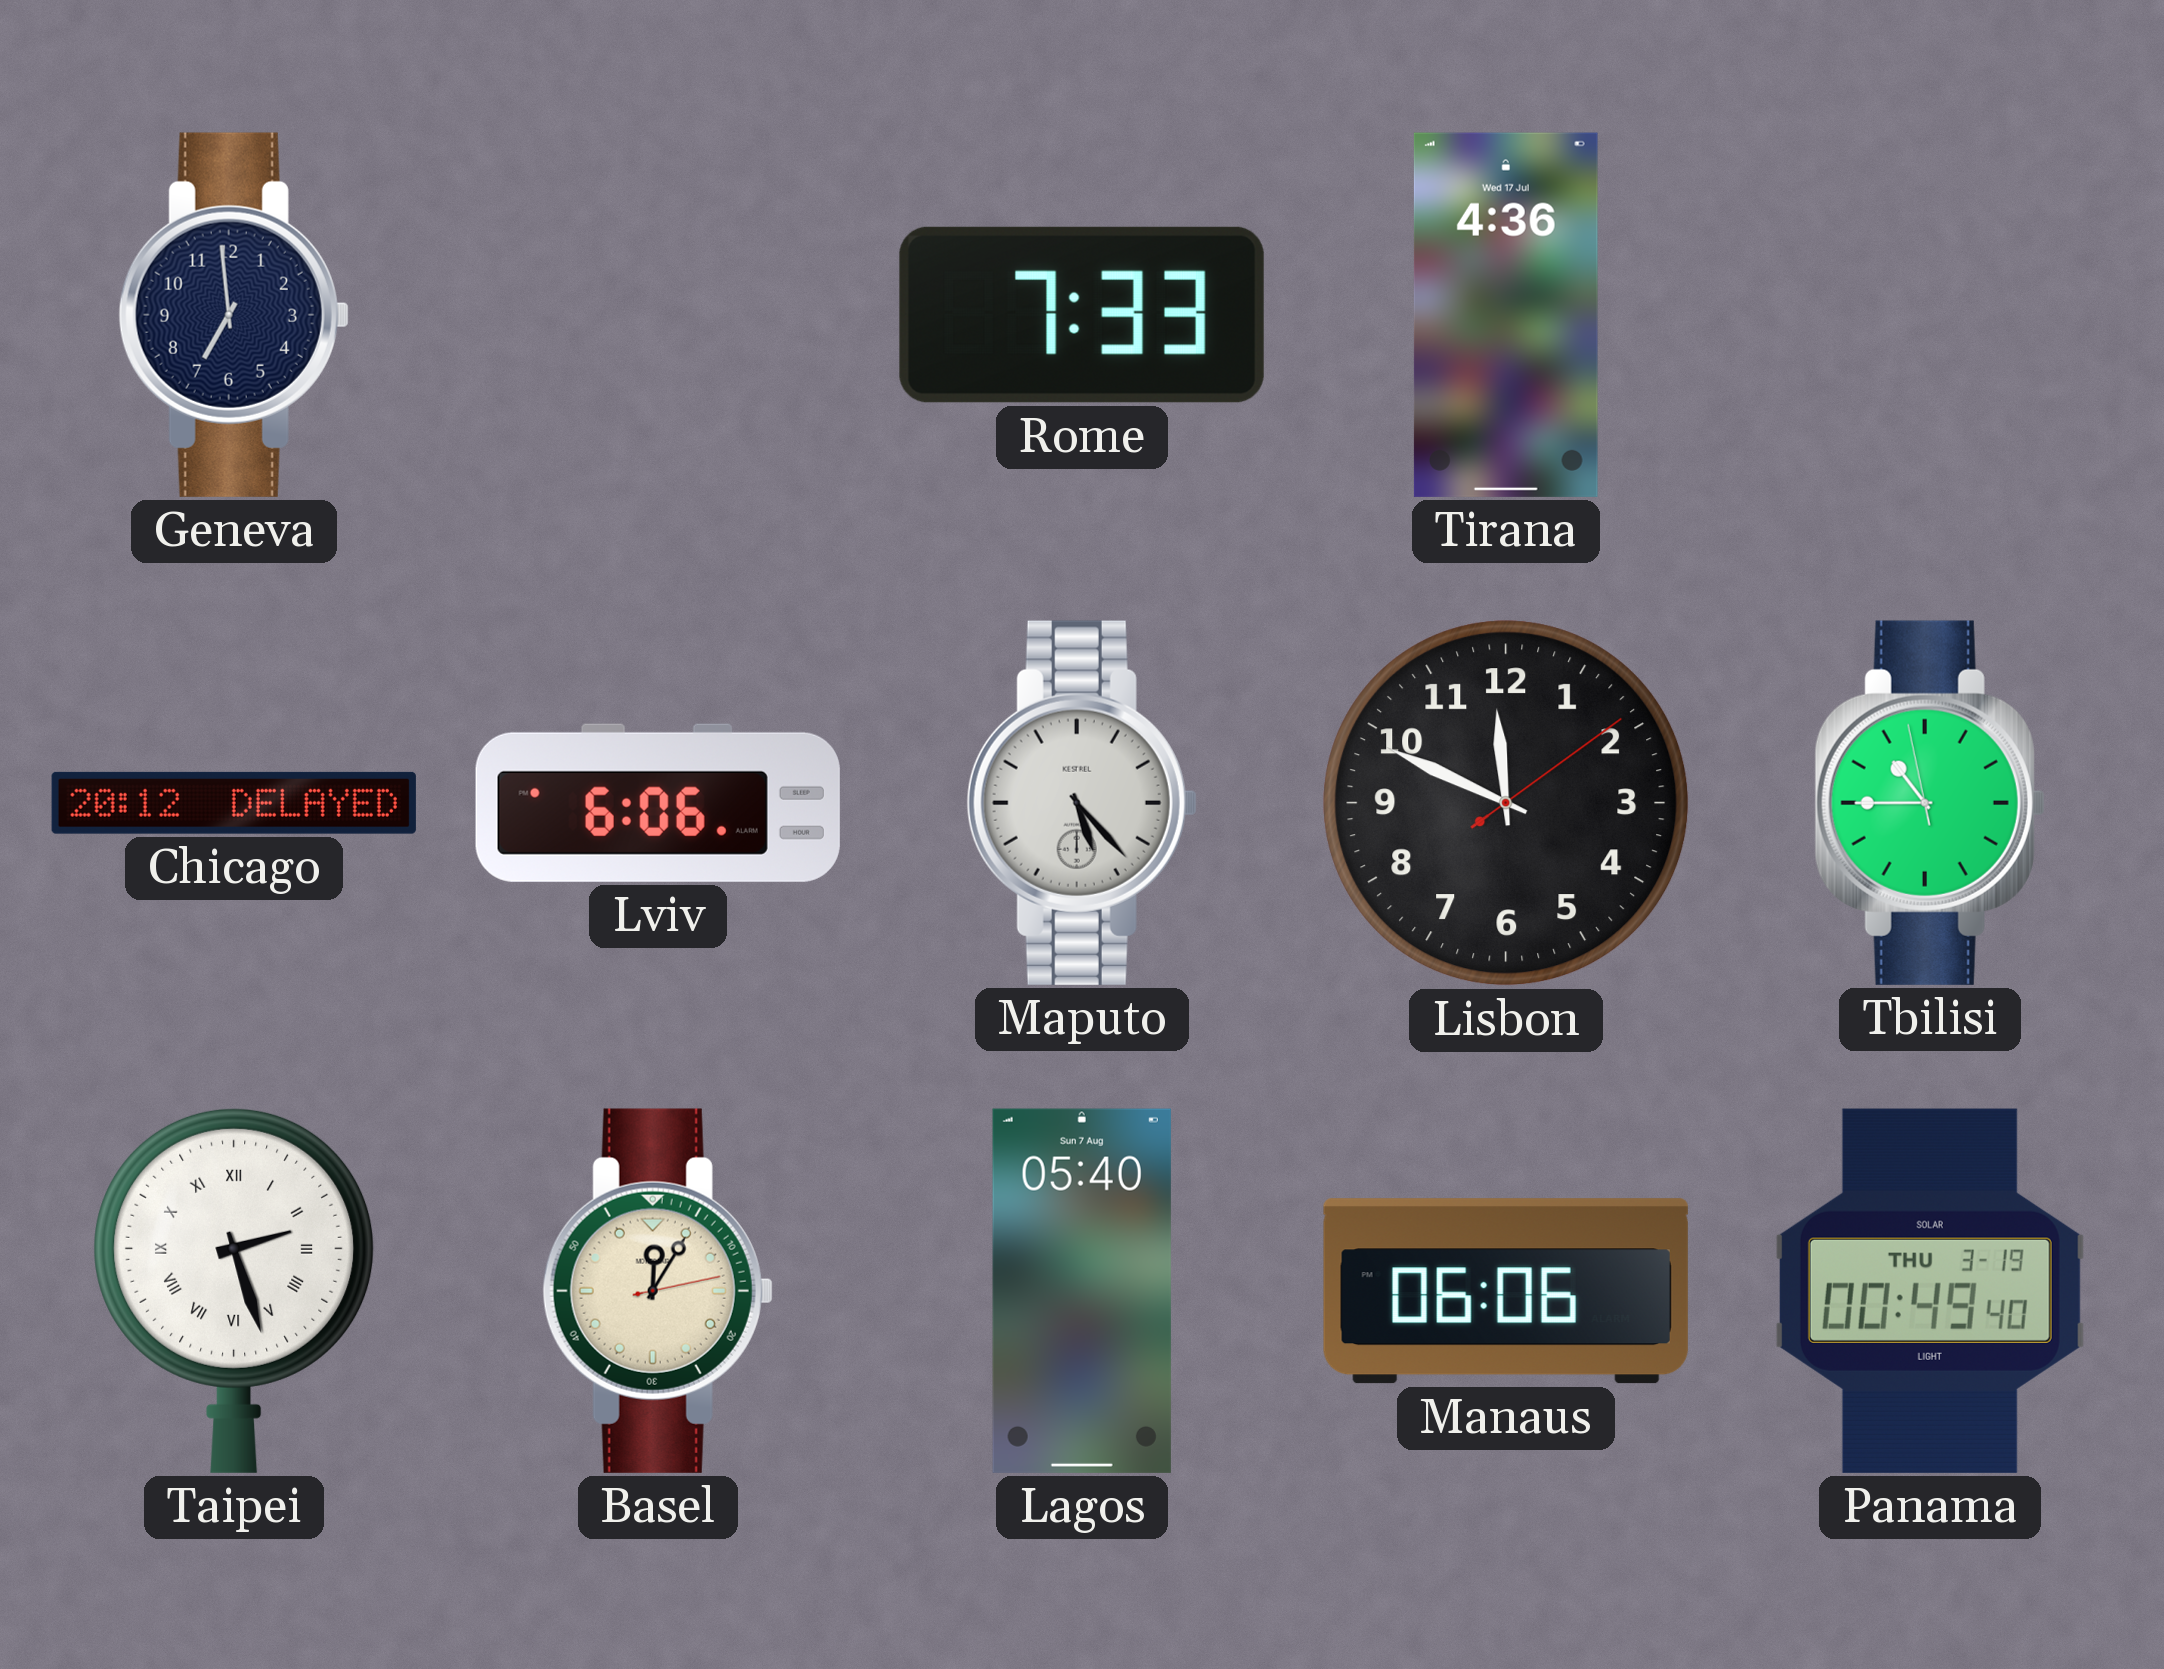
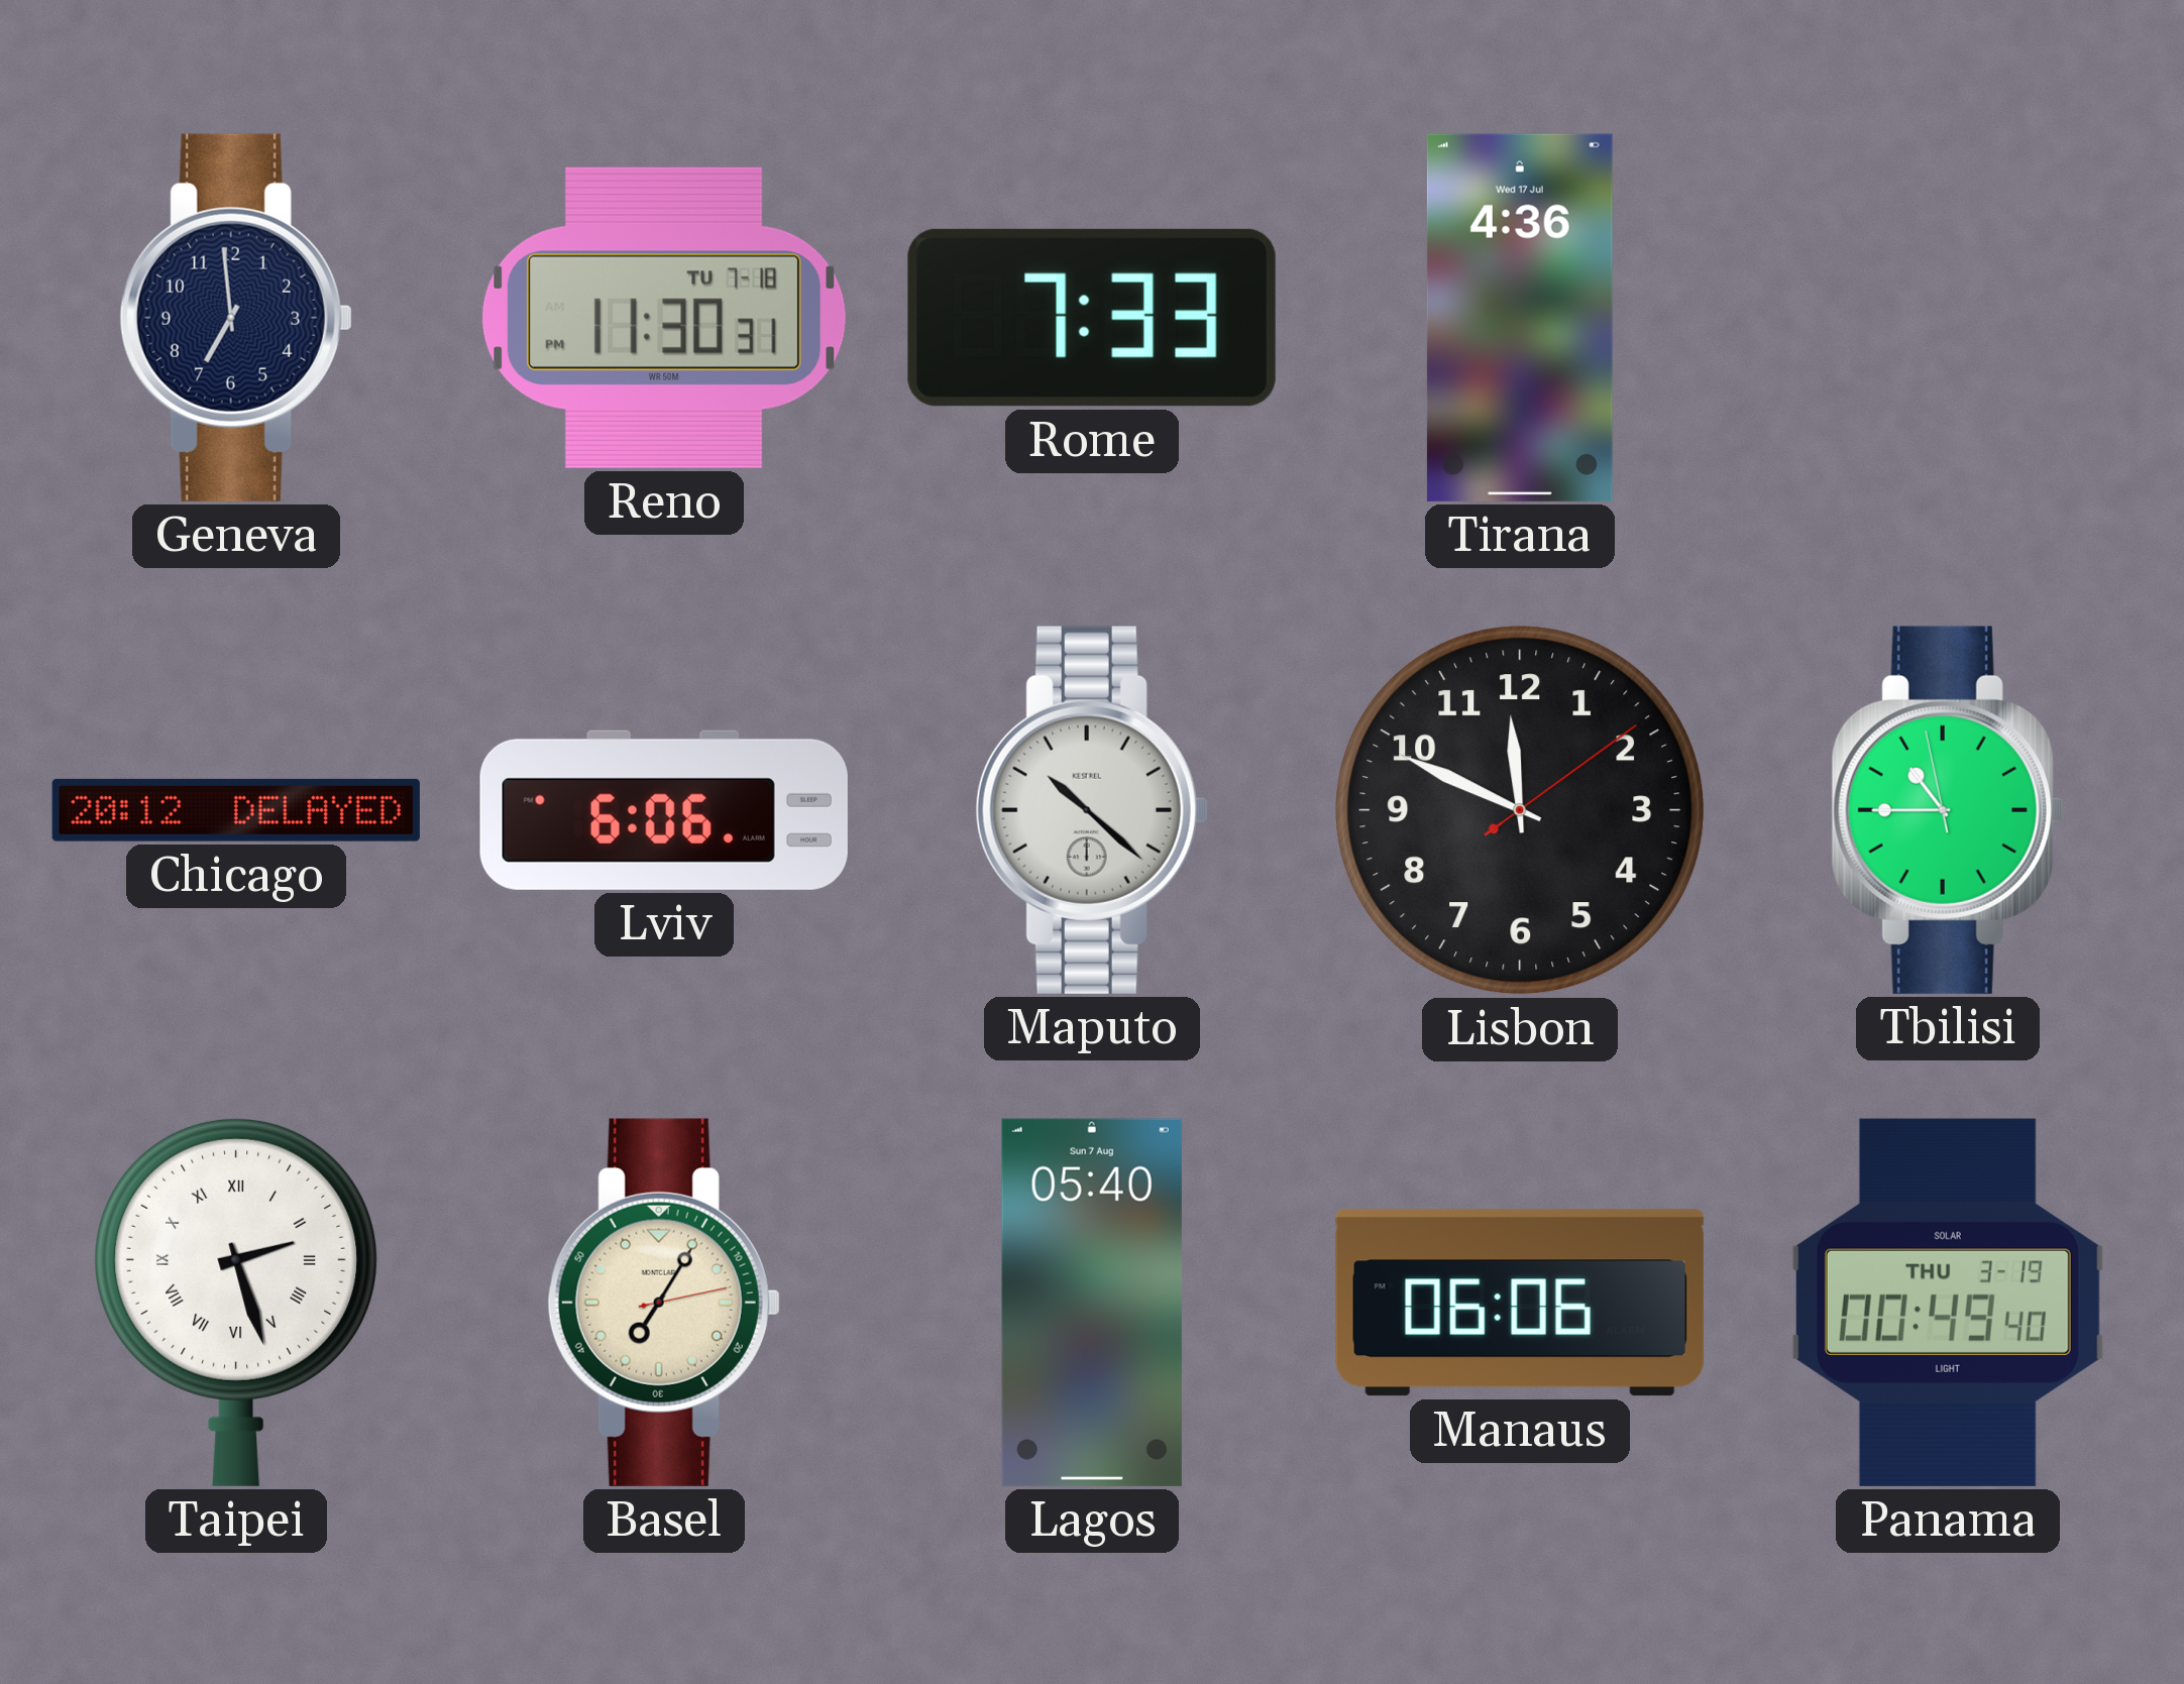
Reno: none -> 11:30 (664, 318)
Maputo: 5:23 -> 10:22 (1092, 810)
Basel: 12:05 -> 7:05 (664, 1303)
